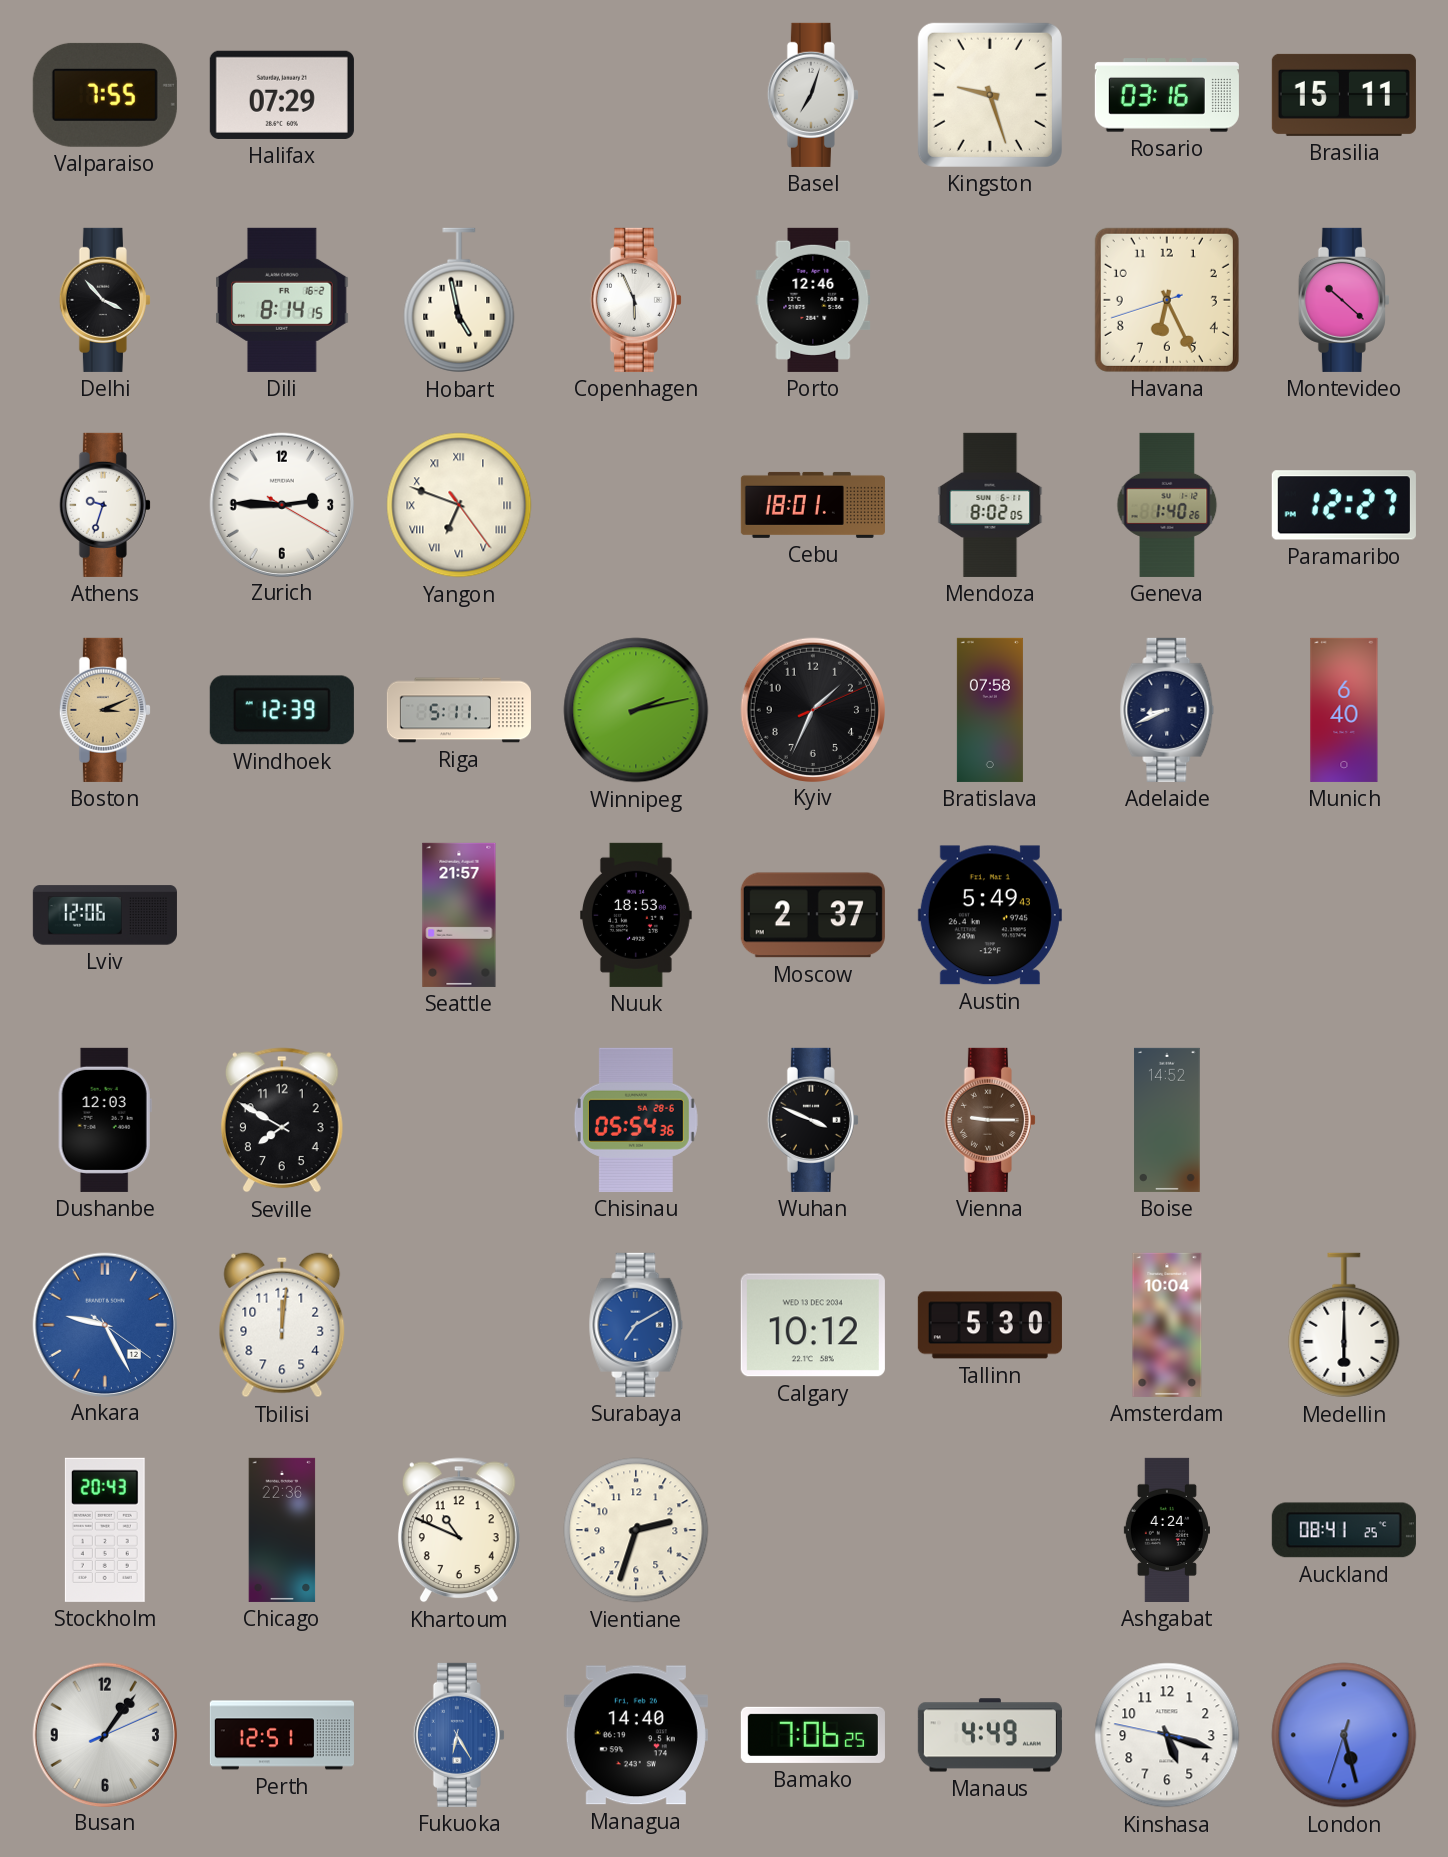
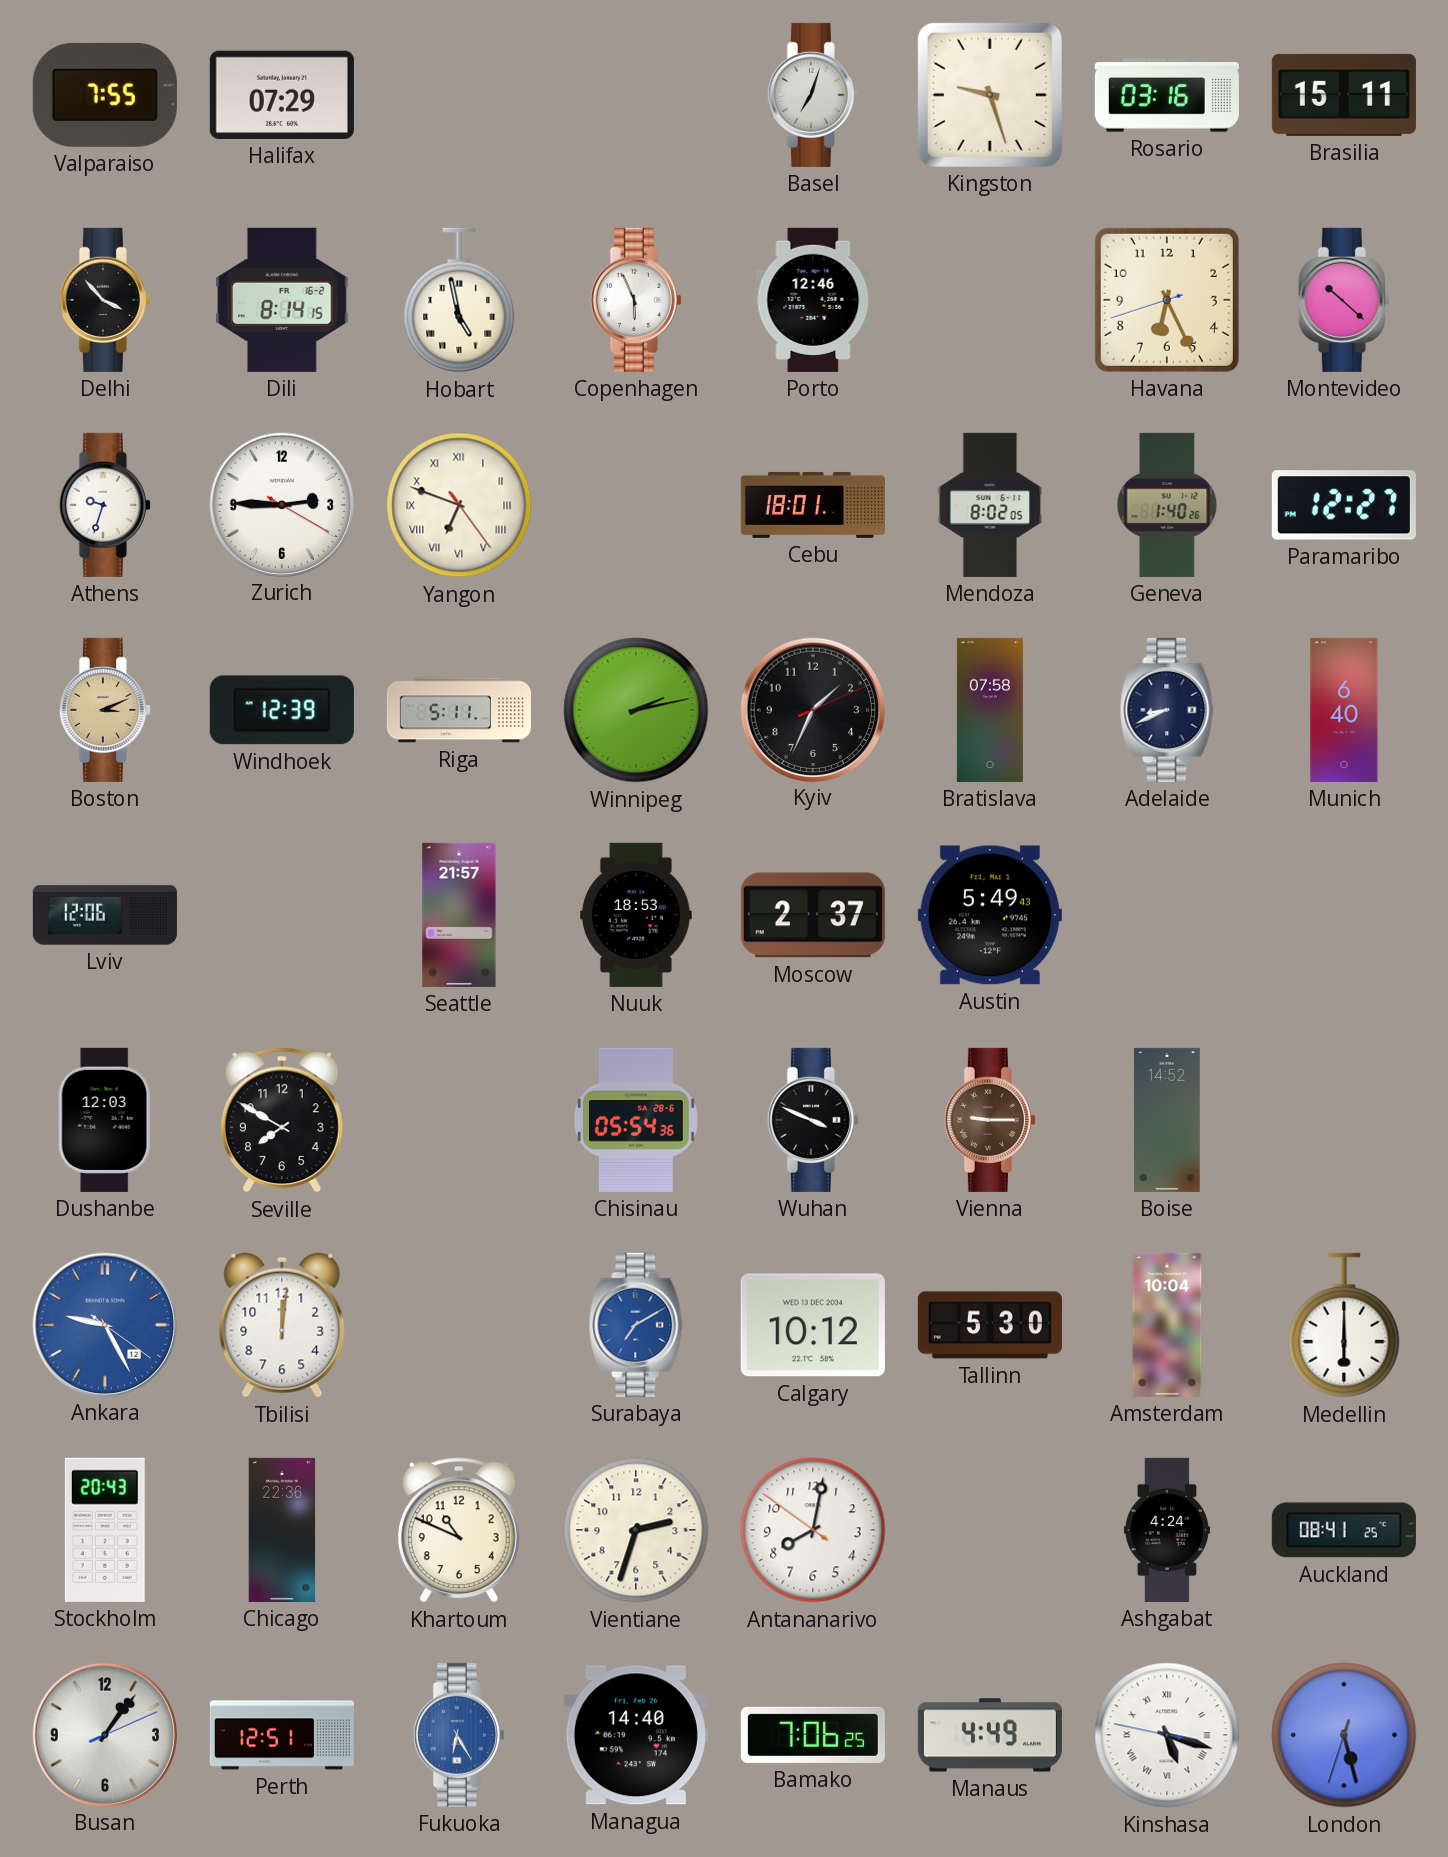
Antananarivo: none -> 8:01 (813, 1530)
Kinshasa numerals: Arabic -> Roman (1167, 1735)
